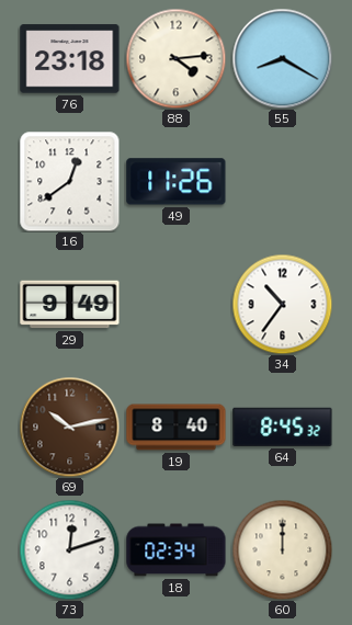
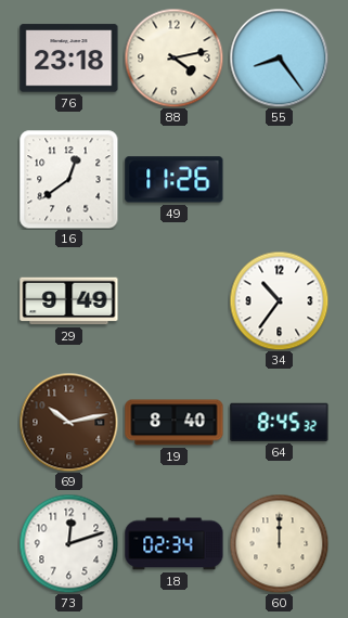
88: 4:14 -> 4:13 (173, 57)
55: 8:20 -> 8:24 (279, 57)
